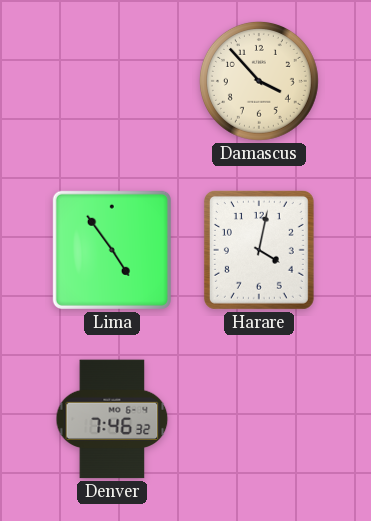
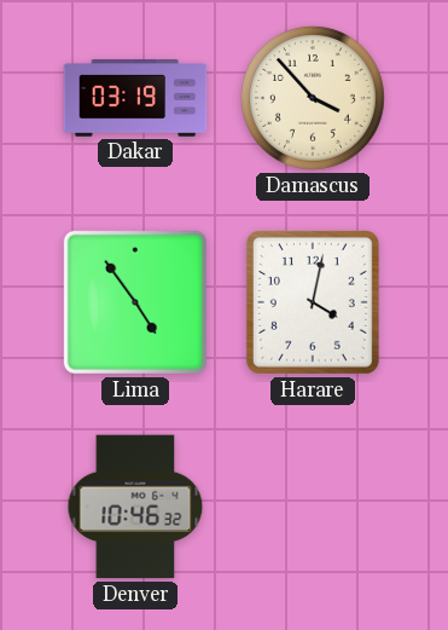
Dakar: none -> 03:19 (135, 98)
Denver: 7:46 -> 10:46 (135, 507)
